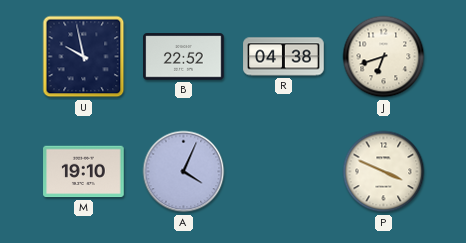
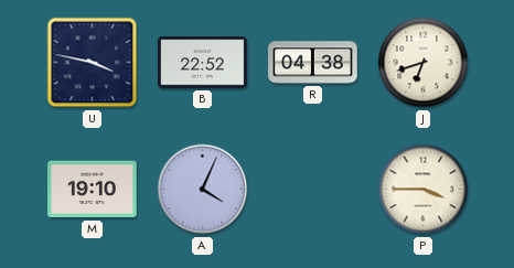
U: 9:58 -> 3:47 (93, 63)
P: 3:49 -> 3:45 (424, 190)
